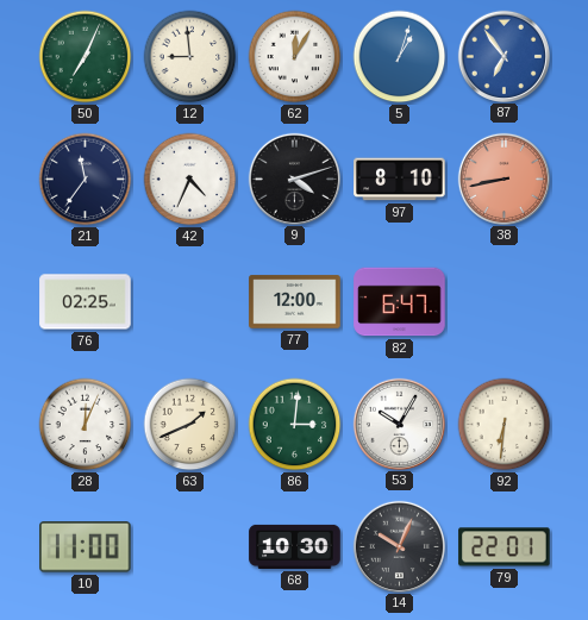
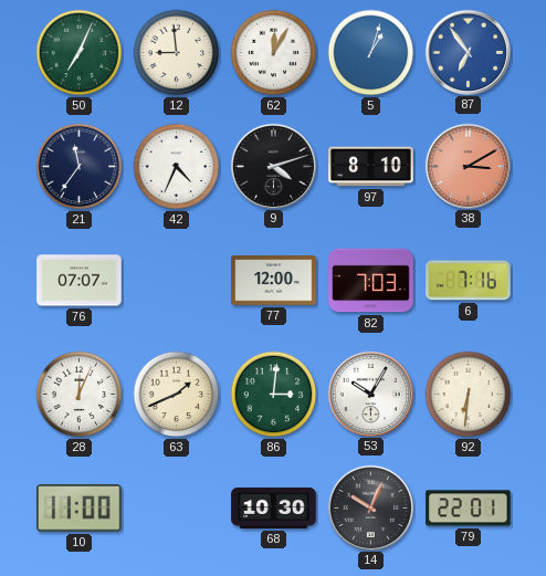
38: 8:43 -> 3:10 (468, 166)
76: 02:25 -> 07:07 (80, 281)
82: 6:47 -> 7:03 (371, 281)
6: none -> 7:16 (469, 281)
